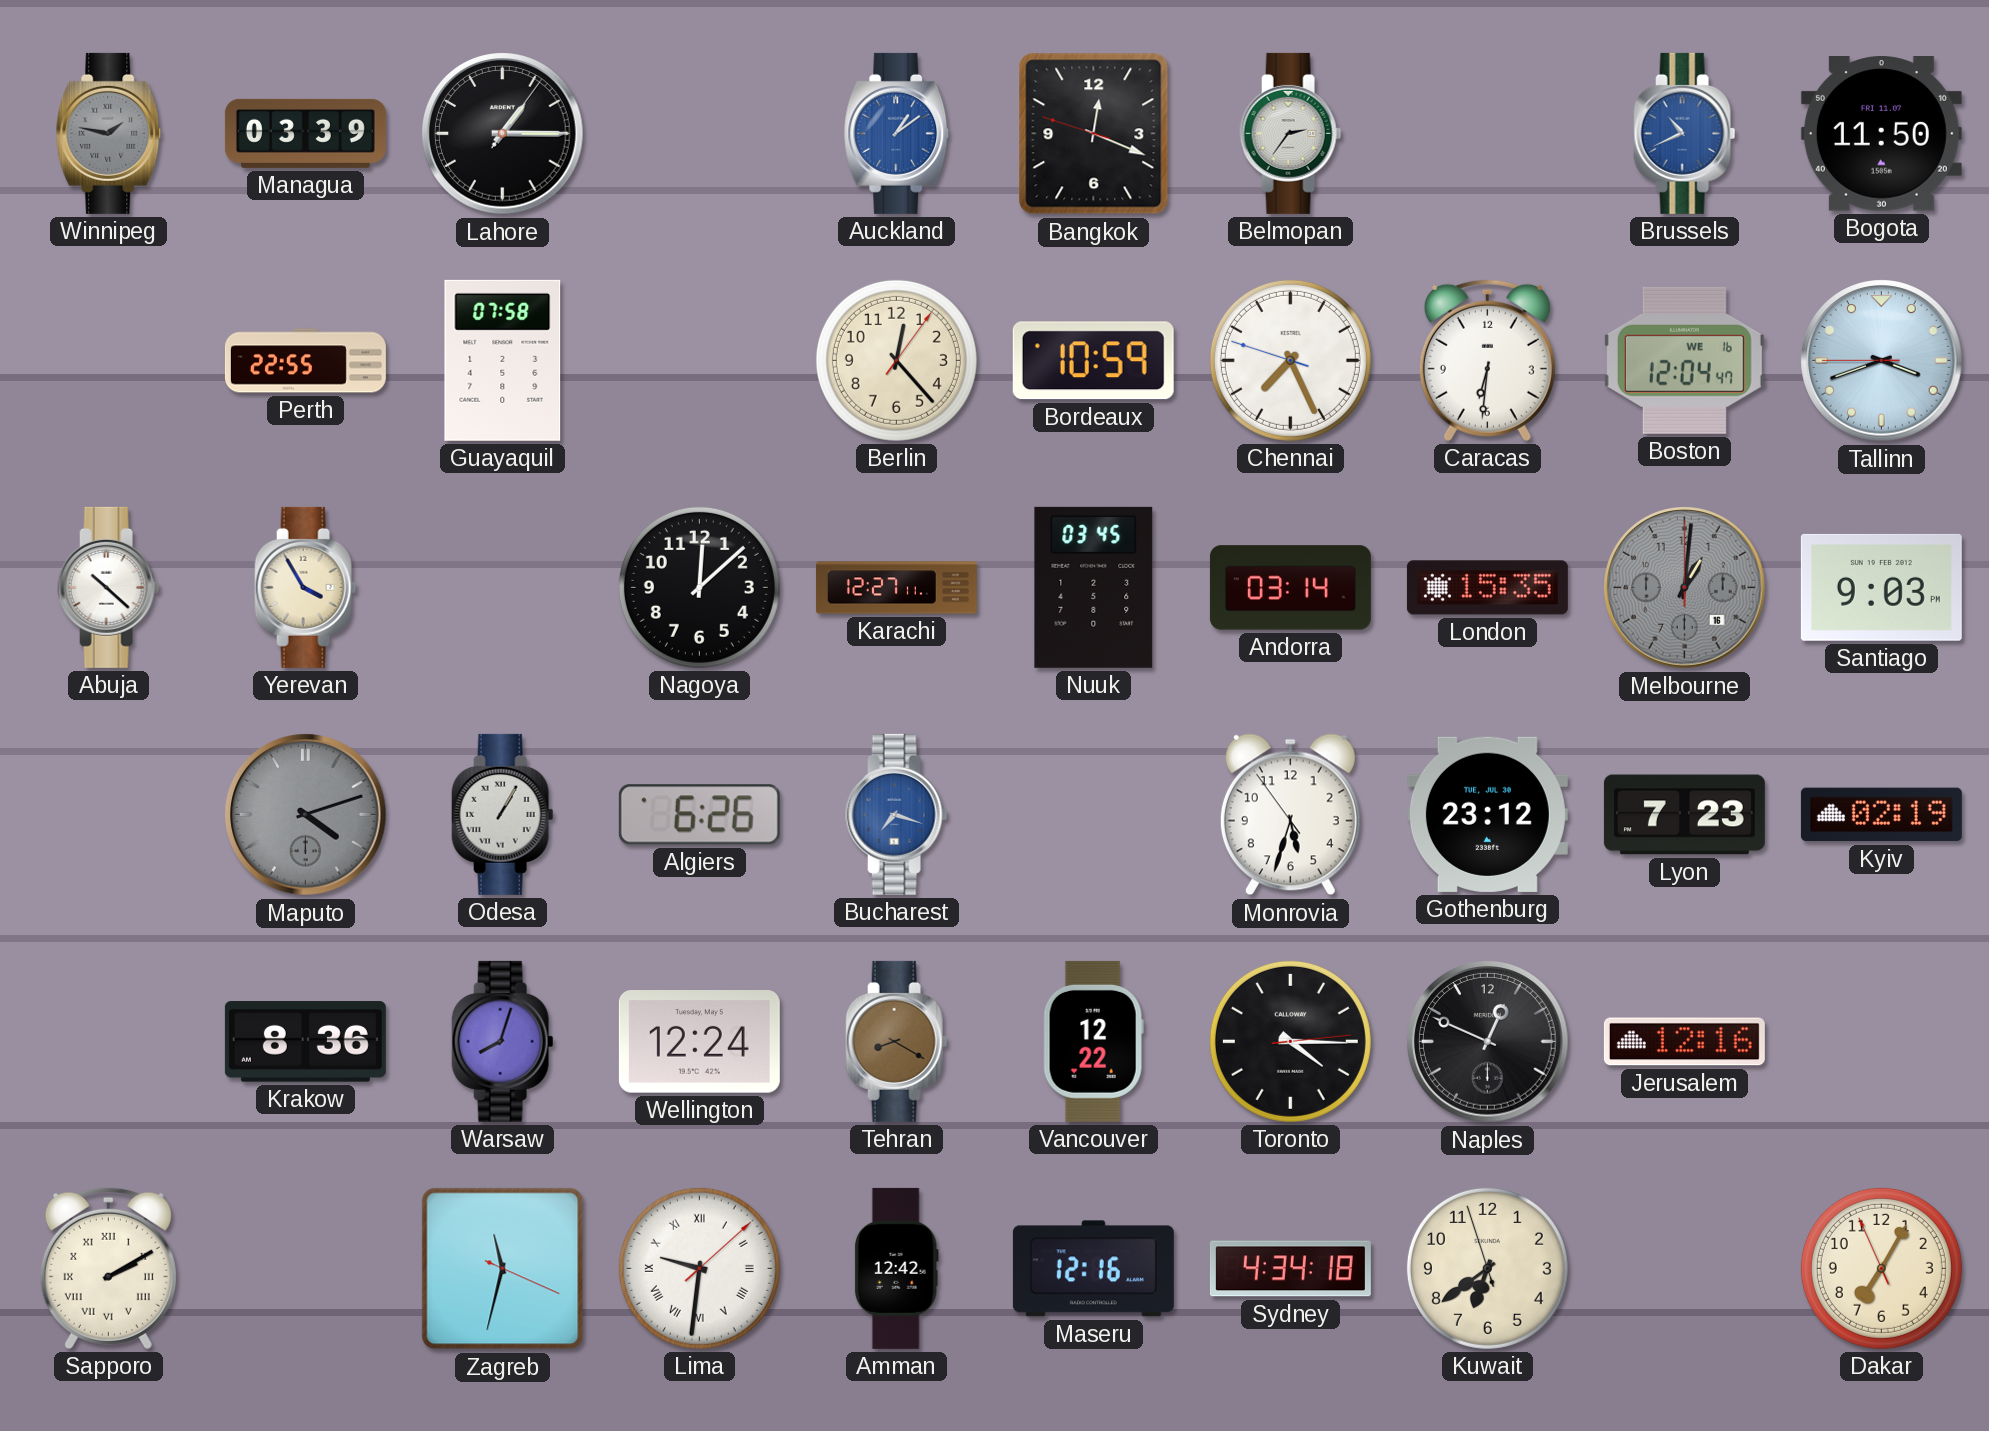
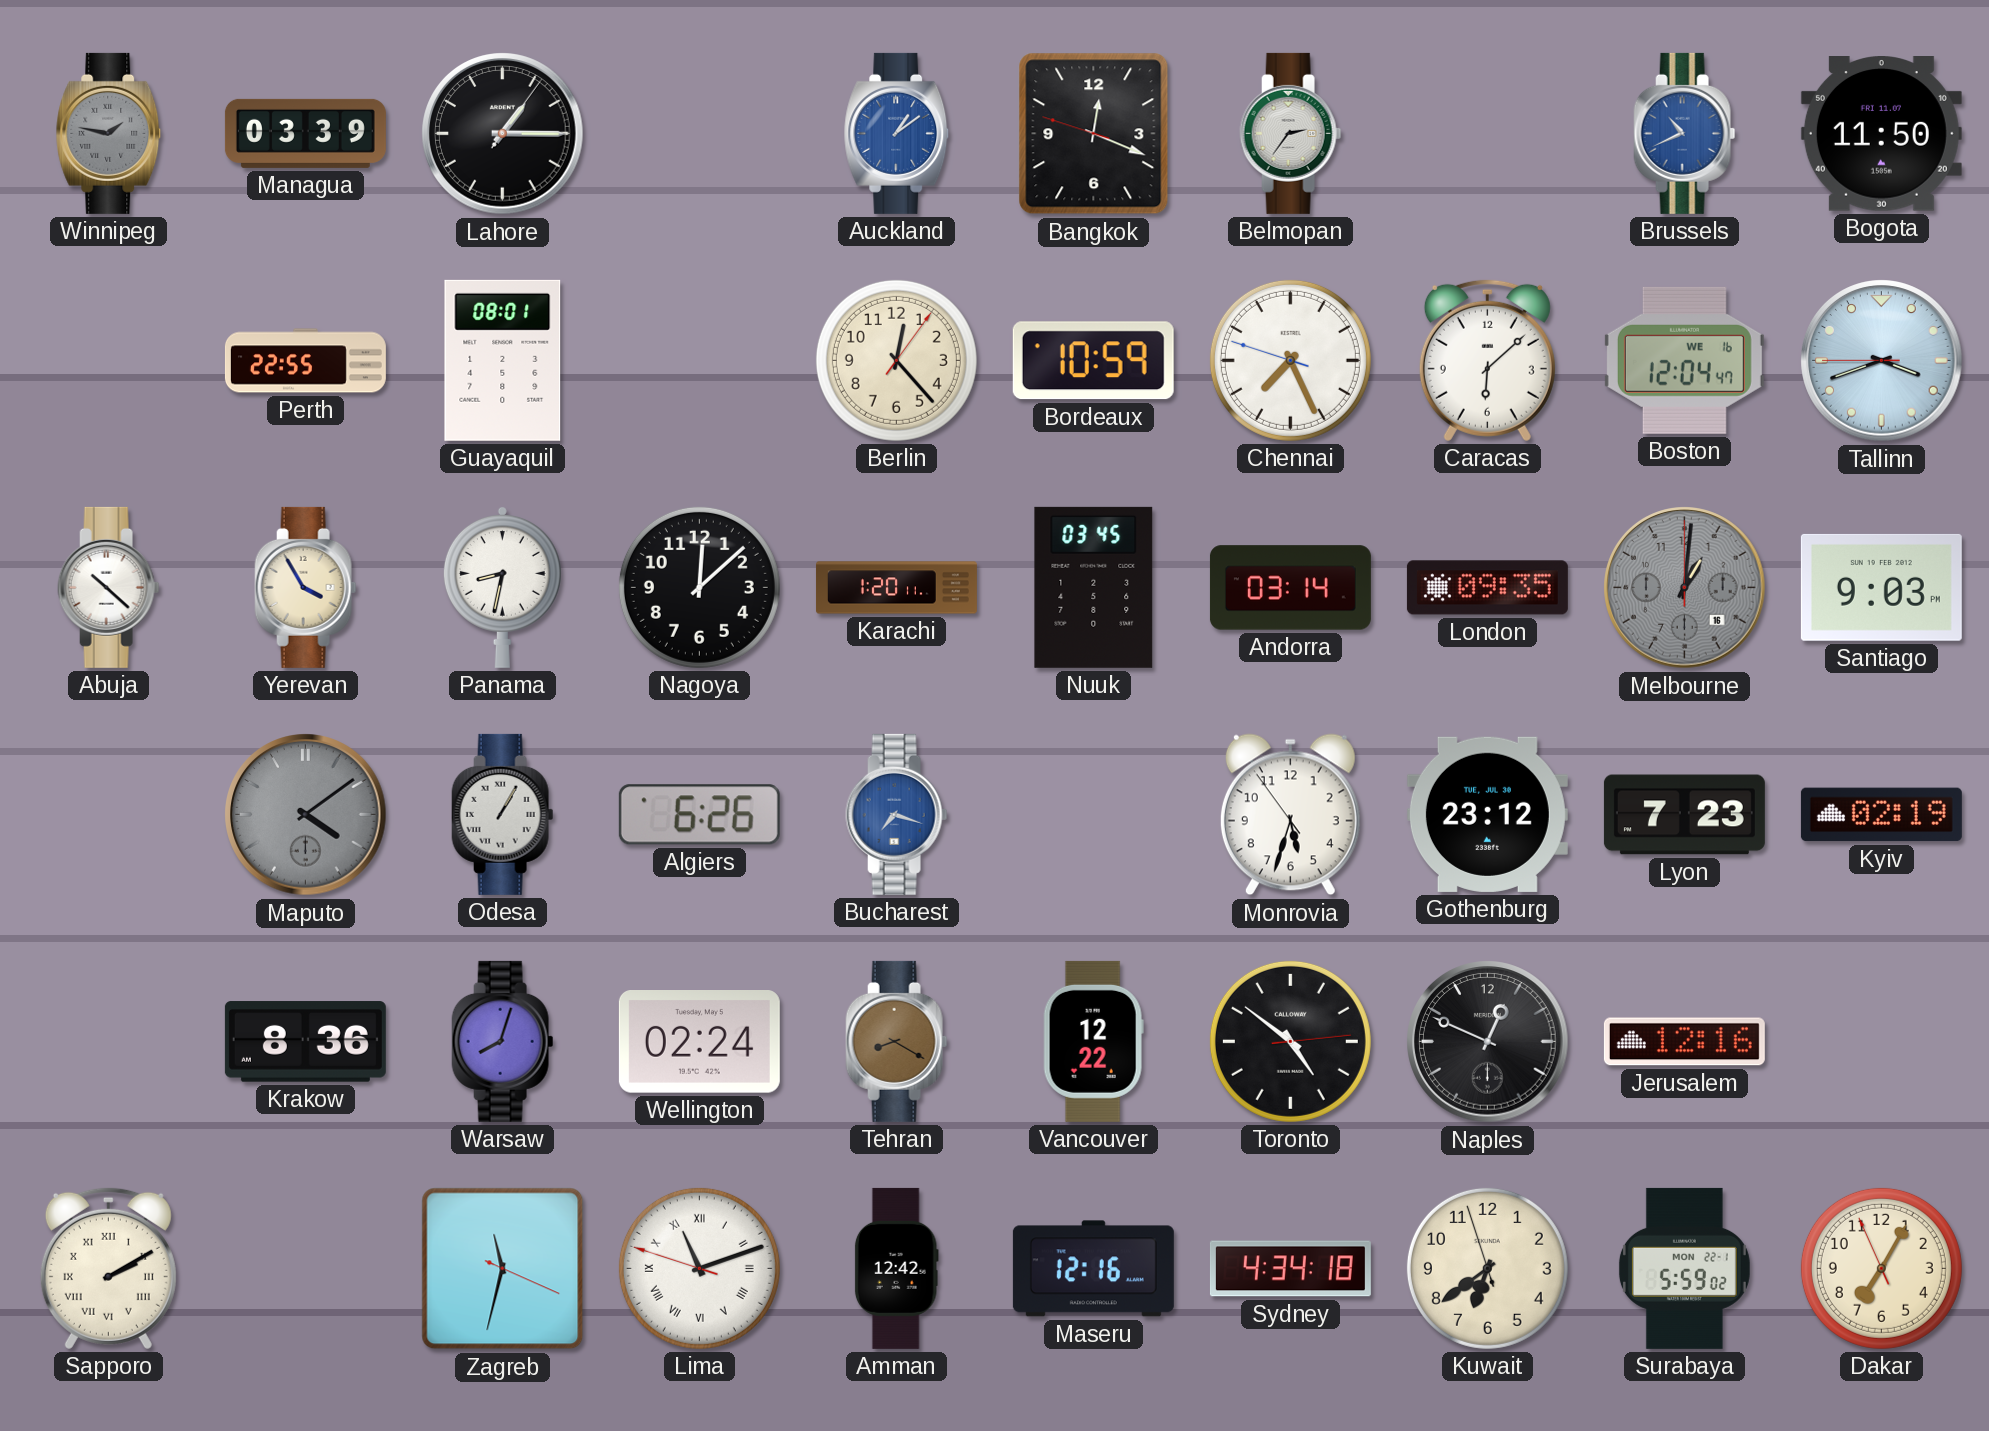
Guayaquil: 07:58 -> 08:01 (503, 360)
Caracas: 6:31 -> 6:08 (1487, 360)
Panama: none -> 8:32 (502, 587)
Karachi: 12:27 -> 1:20 (896, 588)
London: 15:35 -> 09:35 (1487, 588)
Maputo: 4:12 -> 4:09 (306, 815)
Wellington: 12:24 -> 02:24 (699, 1042)
Toronto: 4:15 -> 4:51 (1290, 1041)
Lima: 9:31 -> 11:11 (699, 1268)
Surabaya: none -> 5:59 (1684, 1268)
